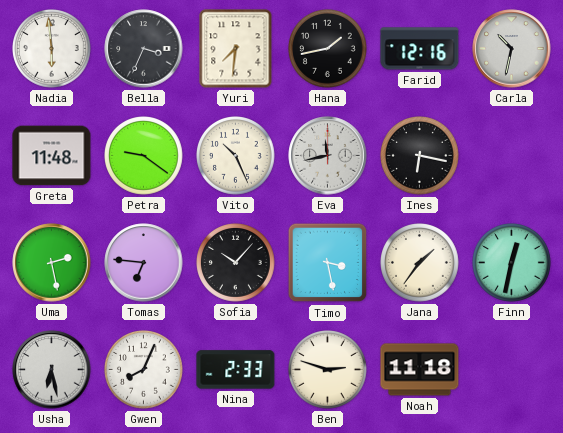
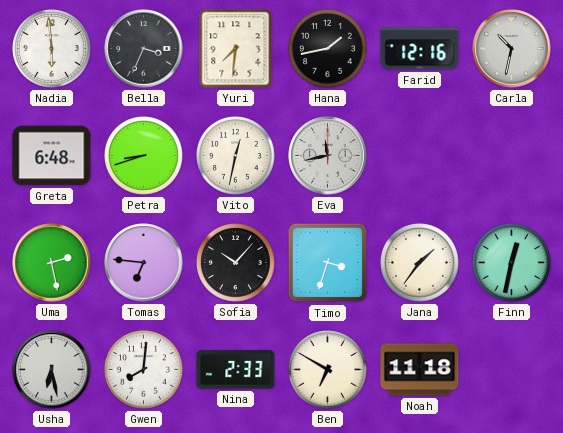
Greta: 11:48 -> 6:48 (52, 156)
Petra: 9:21 -> 8:42 (144, 156)
Vito: 10:26 -> 12:32 (236, 156)
Ines: 6:17 -> none (420, 156)
Timo: 3:28 -> 3:33 (328, 263)
Gwen: 8:04 -> 8:01 (144, 370)
Ben: 2:48 -> 6:50 (328, 370)
